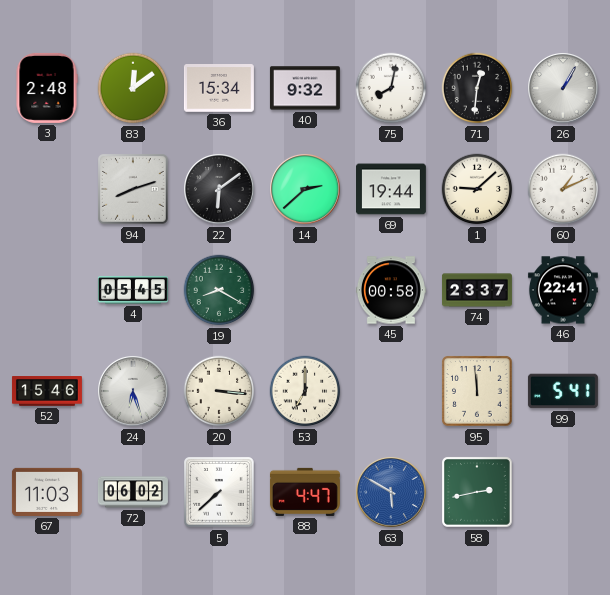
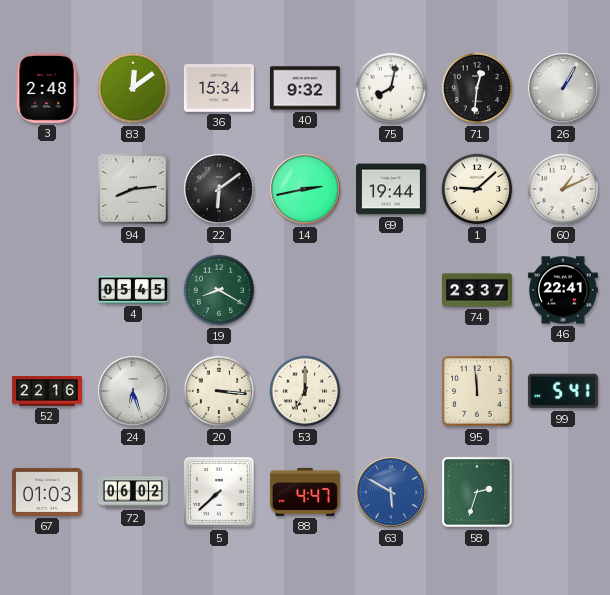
94: 8:12 -> 8:14 (134, 190)
14: 2:38 -> 2:43 (306, 190)
45: 00:58 -> none (391, 290)
52: 15:46 -> 22:16 (47, 391)
67: 11:03 -> 01:03 (47, 492)
58: 2:43 -> 2:33 (478, 493)
